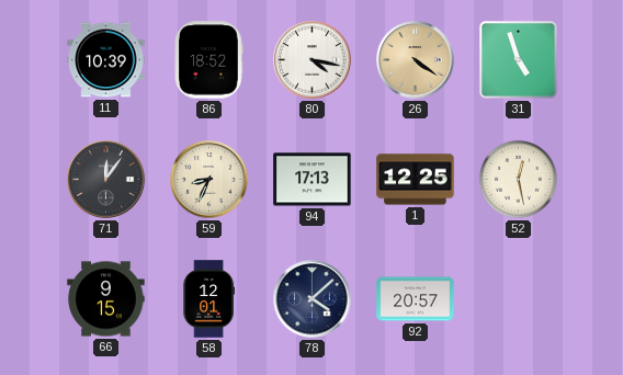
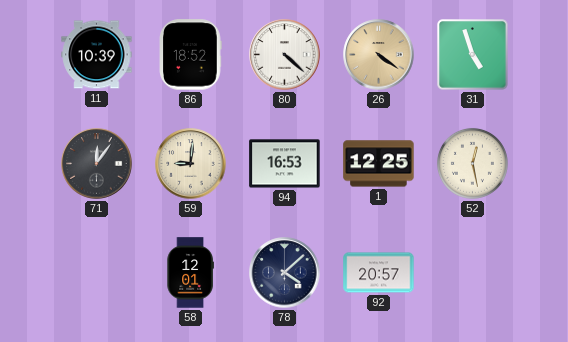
80: 4:17 -> 4:22 (285, 55)
59: 8:34 -> 9:01 (191, 164)
94: 17:13 -> 16:53 (285, 164)
66: 9:15 -> none (106, 299)
